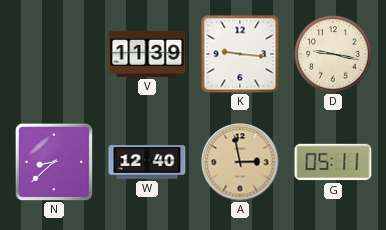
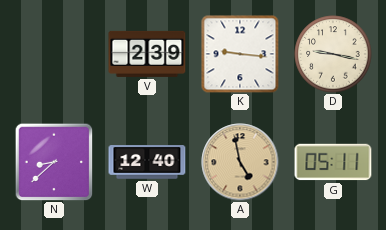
V: 11:39 -> 2:39 (147, 54)
A: 2:58 -> 4:58 (240, 162)
